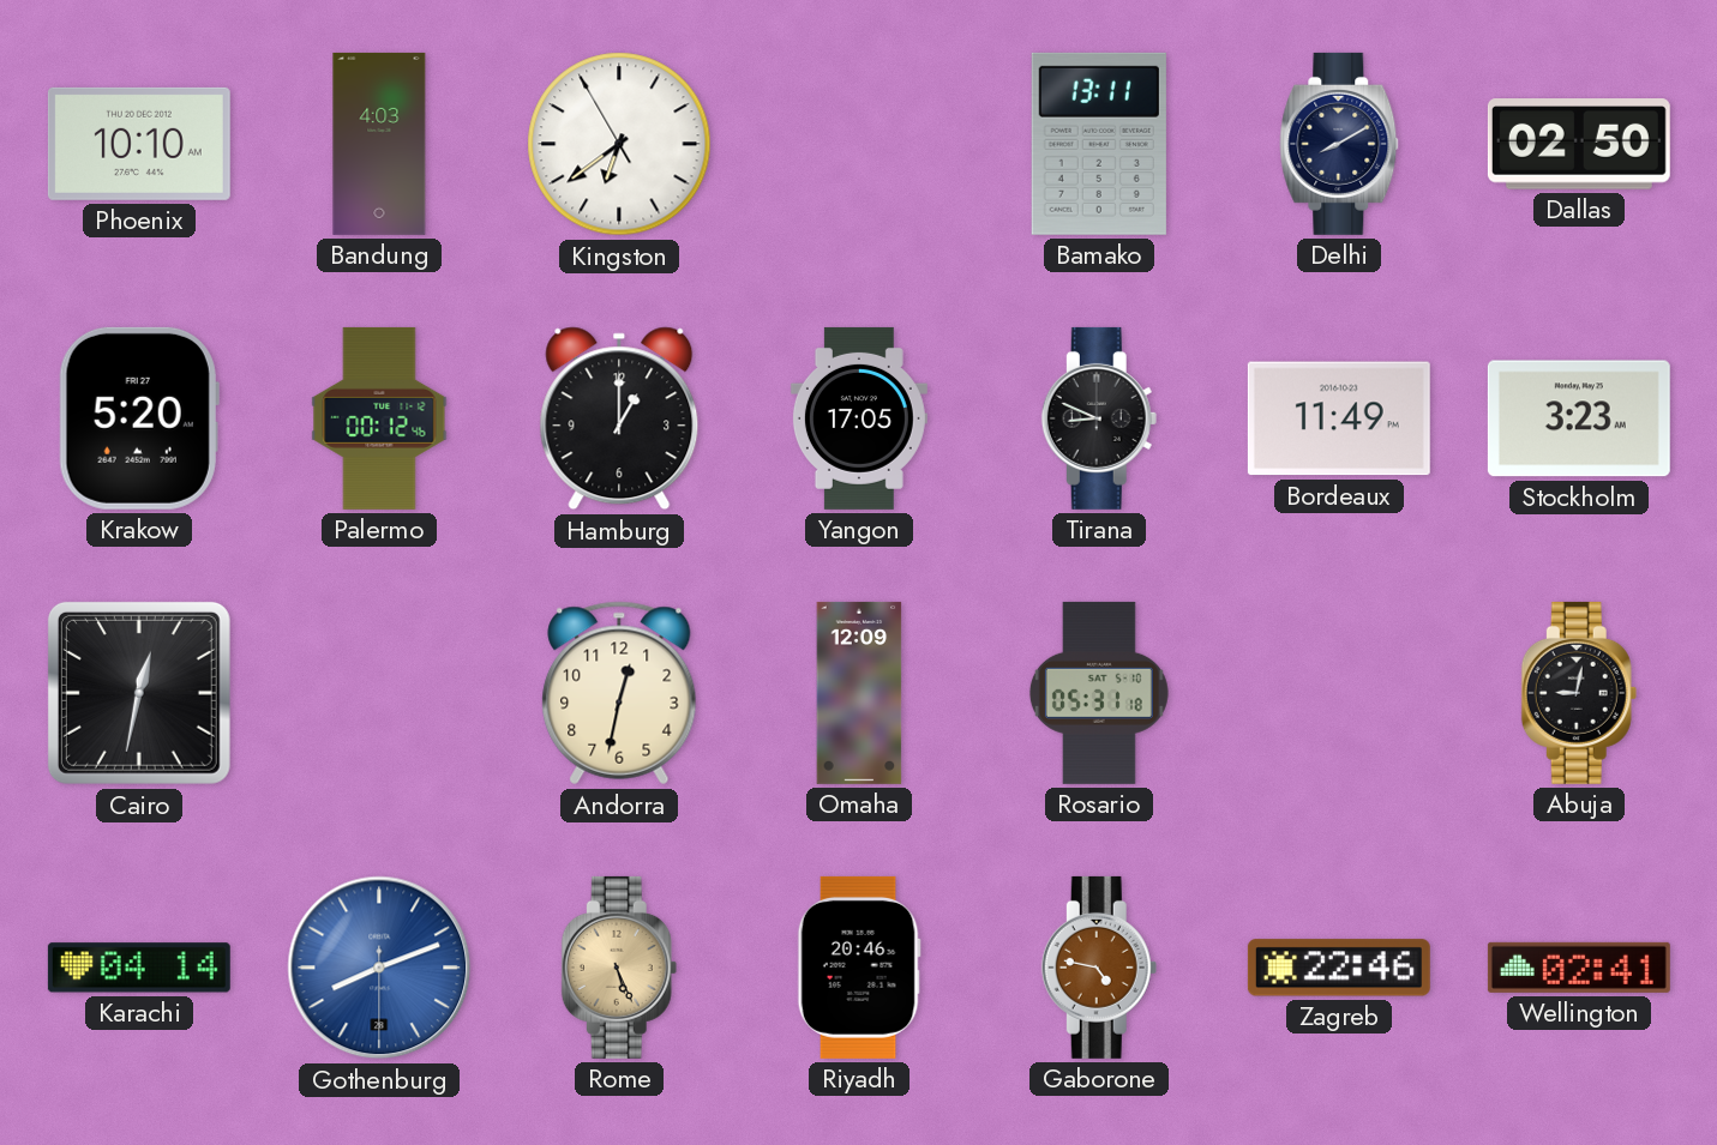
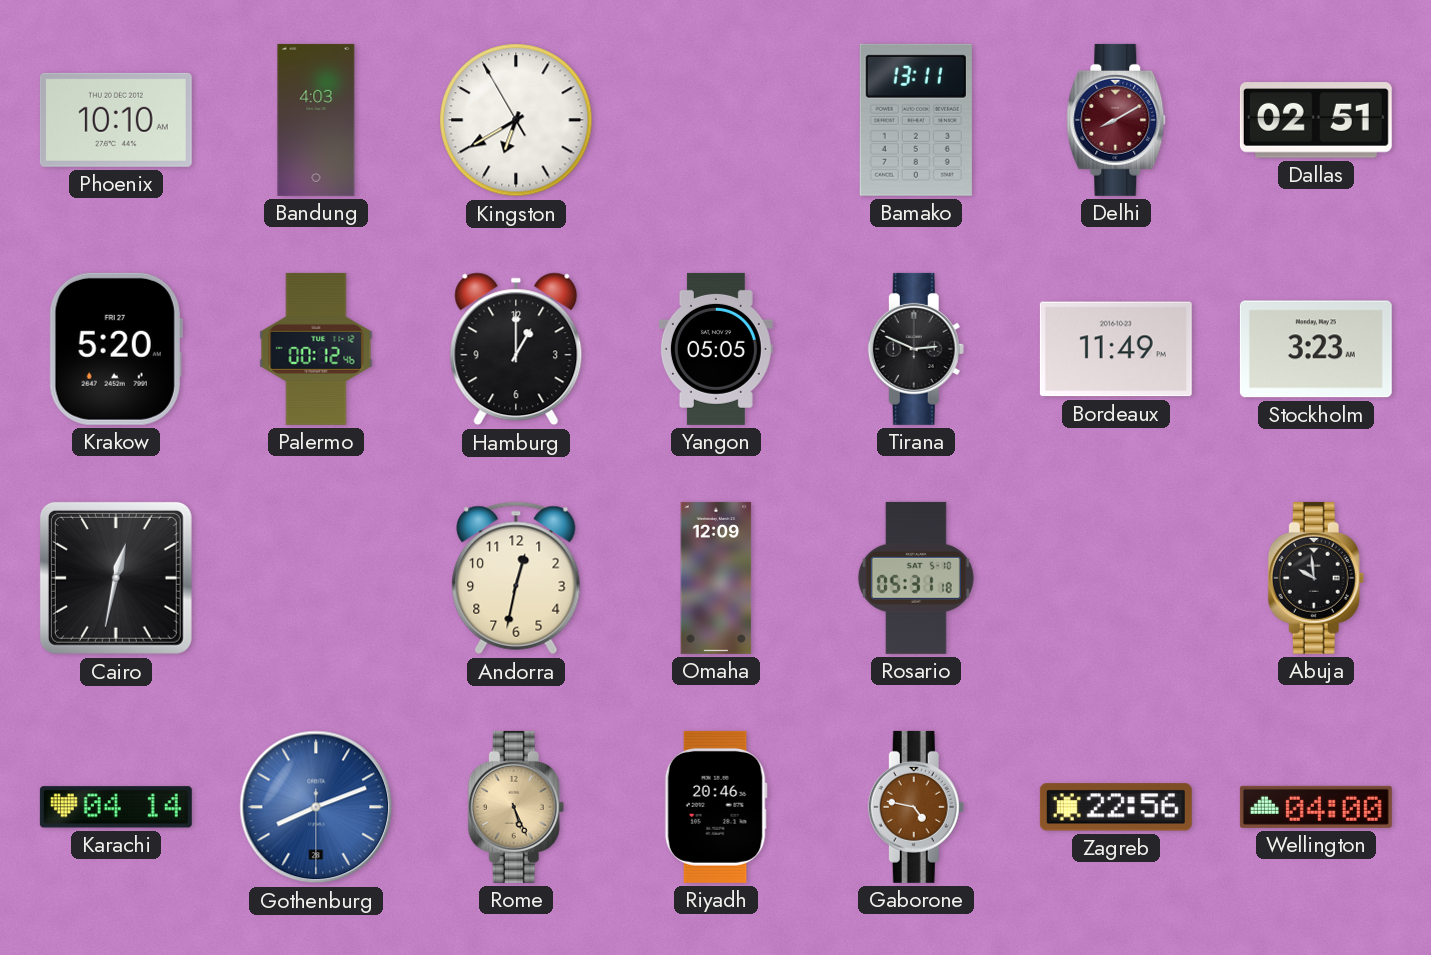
Kingston: 6:38 -> 6:39 (516, 120)
Delhi dial: navy -> burgundy (1116, 120)
Dallas: 02:50 -> 02:51 (1316, 120)
Yangon: 17:05 -> 05:05 (716, 349)
Tirana: 8:49 -> 2:49 (916, 349)
Abuja: 9:02 -> 9:59 (1316, 578)
Zagreb: 22:46 -> 22:56 (1116, 807)
Wellington: 02:41 -> 04:00 (1316, 807)
